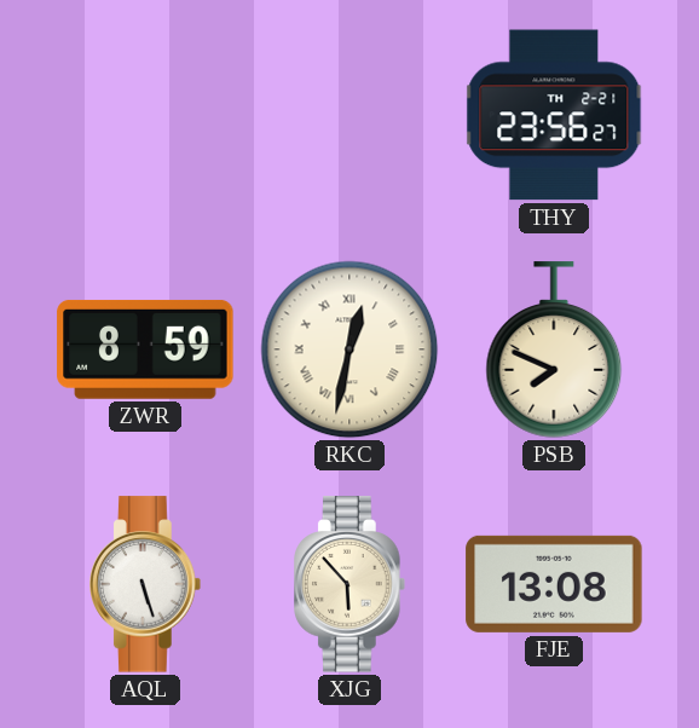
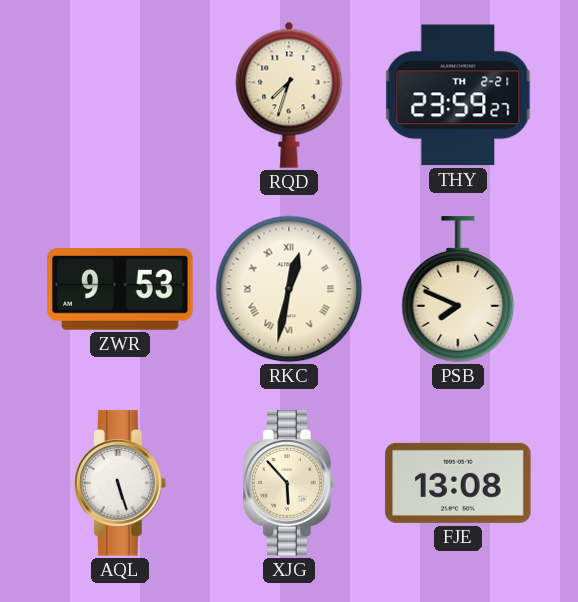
RQD: none -> 7:33 (289, 95)
THY: 23:56 -> 23:59 (458, 95)
ZWR: 8:59 -> 9:53 (120, 289)
